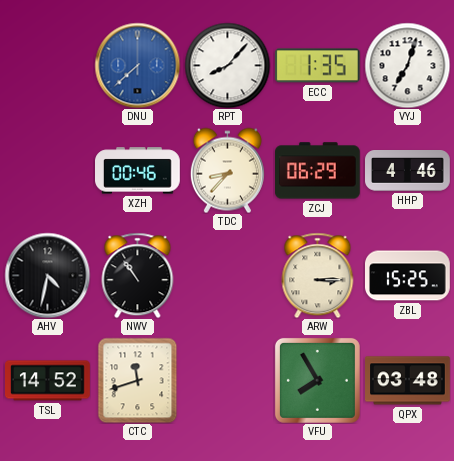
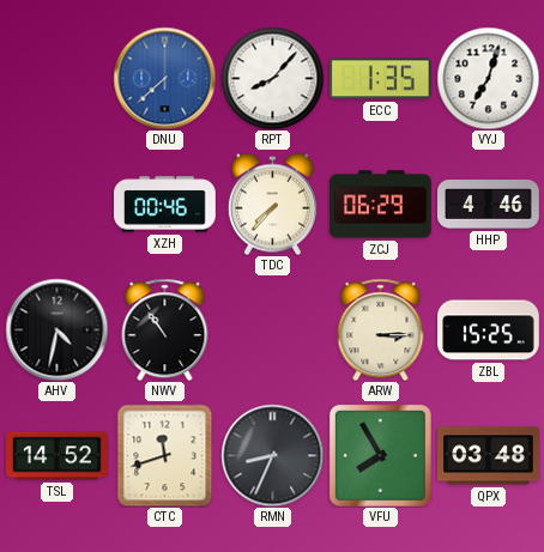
TDC: 8:37 -> 7:37 (272, 204)
RMN: none -> 8:34 (272, 455)
